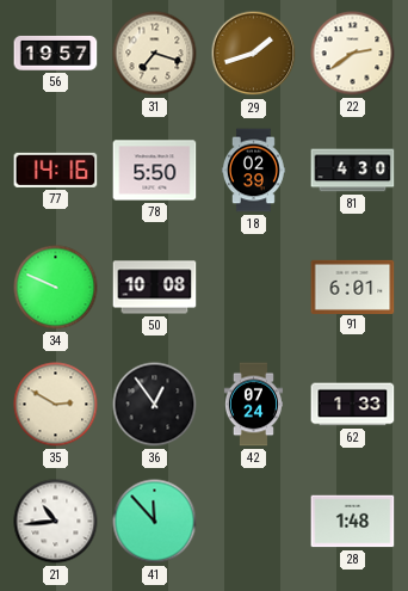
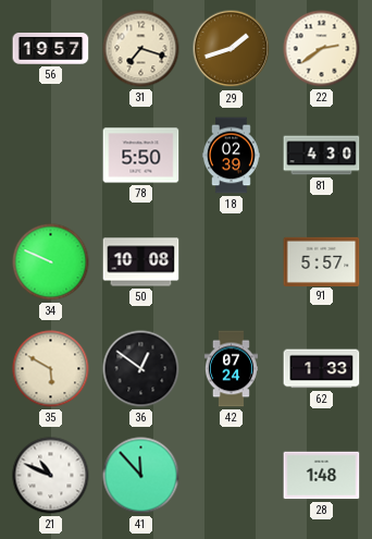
77: 14:16 -> none (56, 170)
91: 6:01 -> 5:57 (322, 261)
35: 2:50 -> 5:50 (51, 369)
36: 12:54 -> 12:51 (141, 369)
21: 10:44 -> 10:49 (51, 476)
